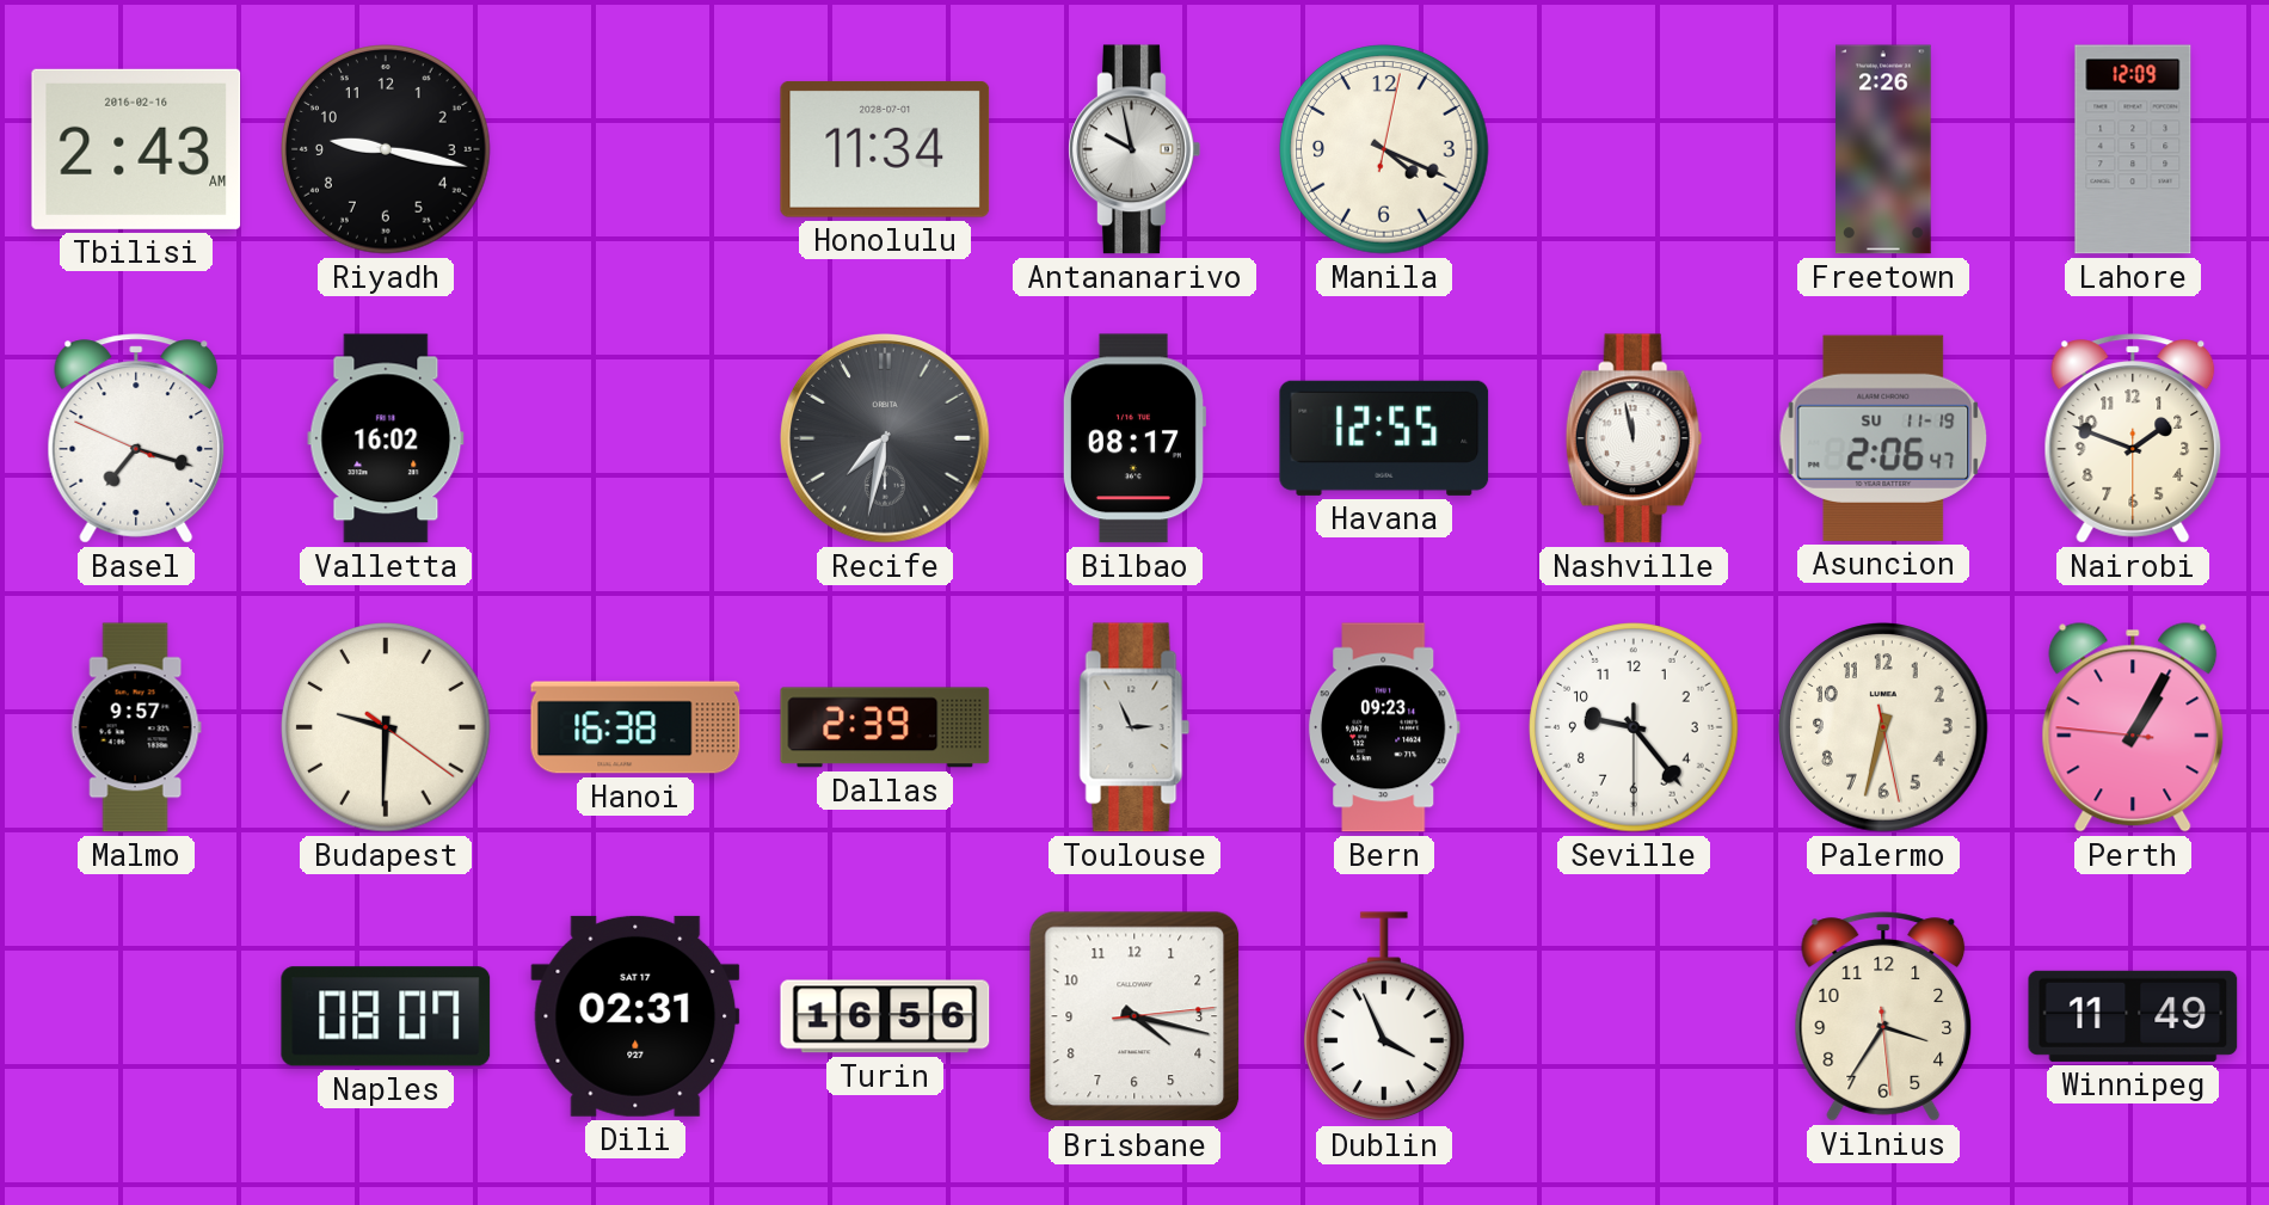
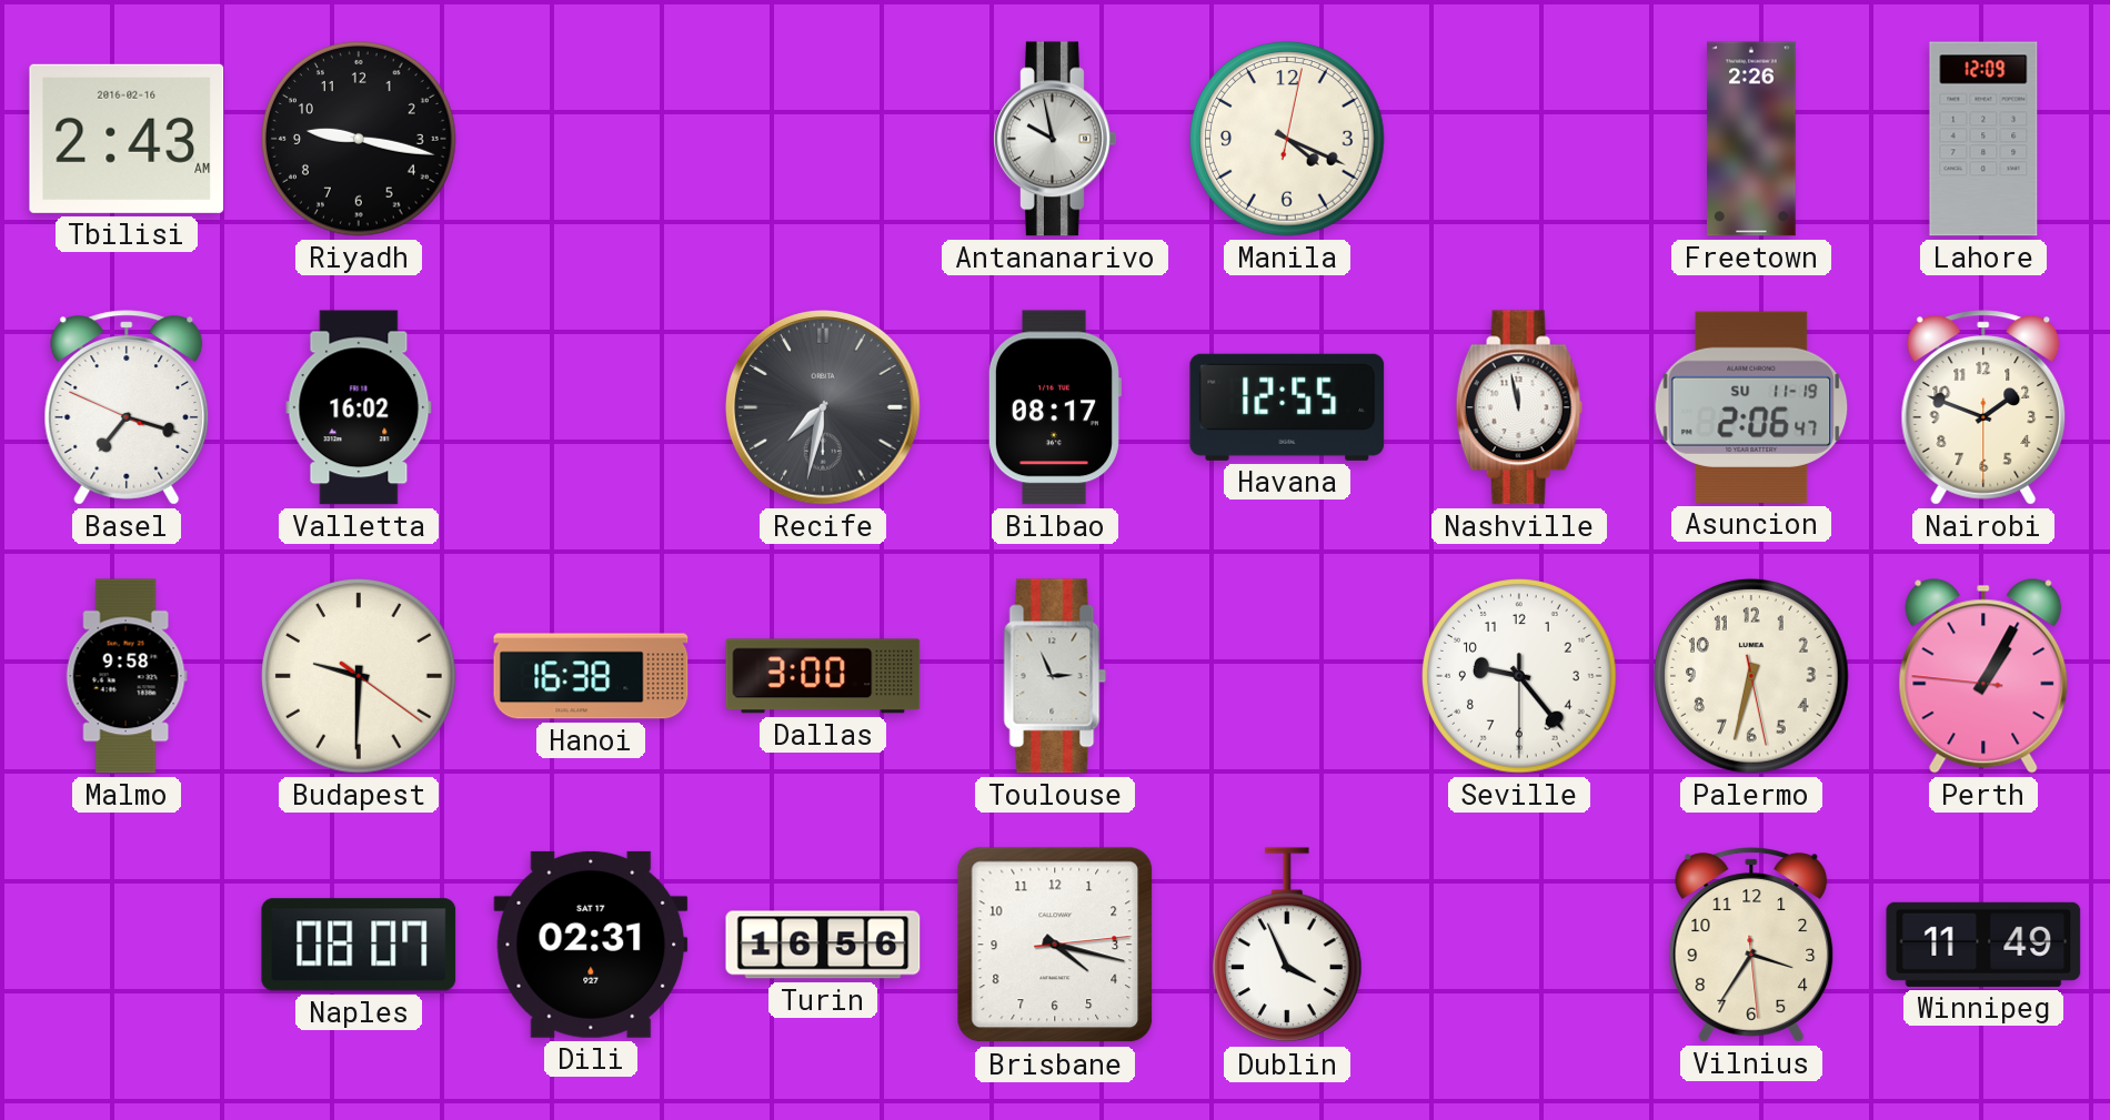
Honolulu: 11:34 -> none (885, 149)
Malmo: 9:57 -> 9:58 (127, 676)
Dallas: 2:39 -> 3:00 (823, 676)
Bern: 09:23 -> none (1384, 727)
